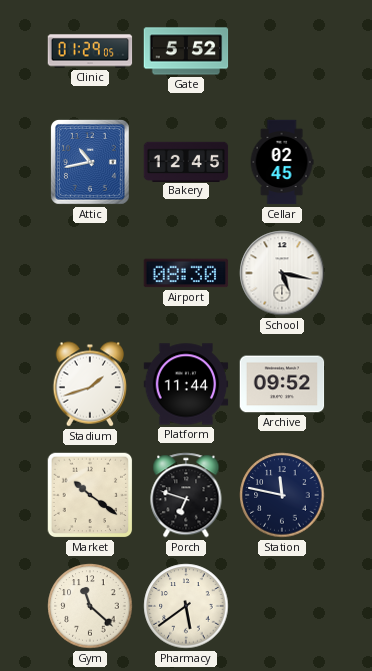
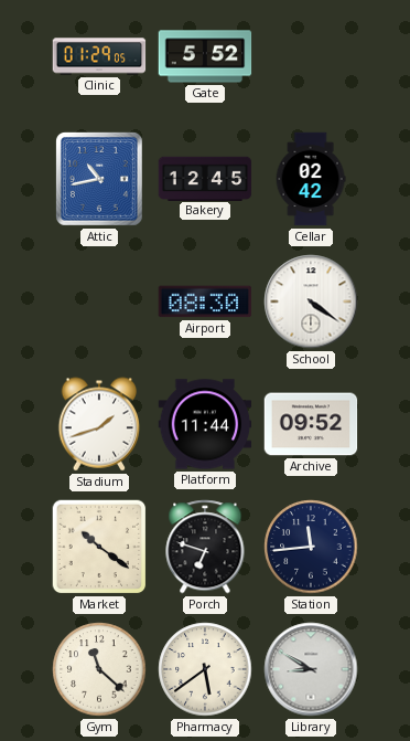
Cellar: 02:45 -> 02:42 (311, 179)
School: 5:17 -> 4:21 (311, 301)
Station: 11:47 -> 11:44 (311, 547)
Library: none -> 8:50 (311, 669)
